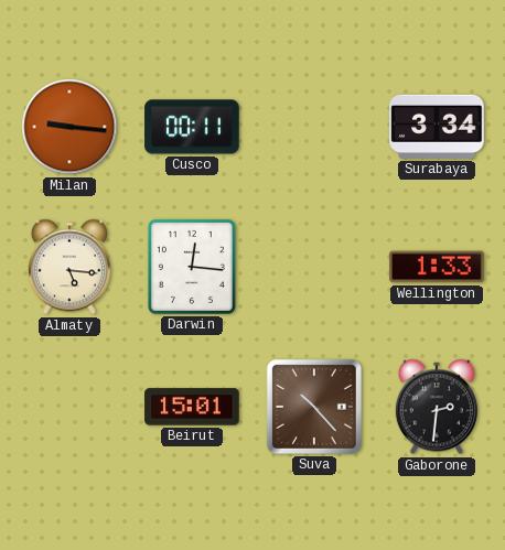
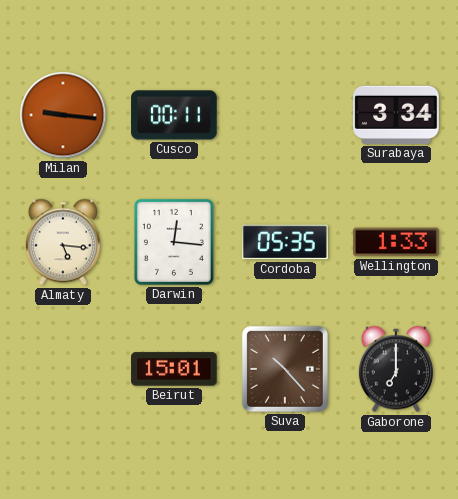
Cordoba: none -> 05:35 (285, 242)
Gaborone: 2:31 -> 7:00 (396, 369)
